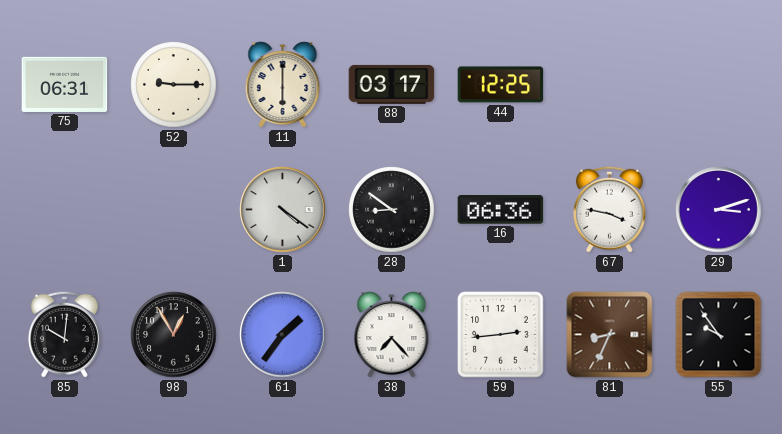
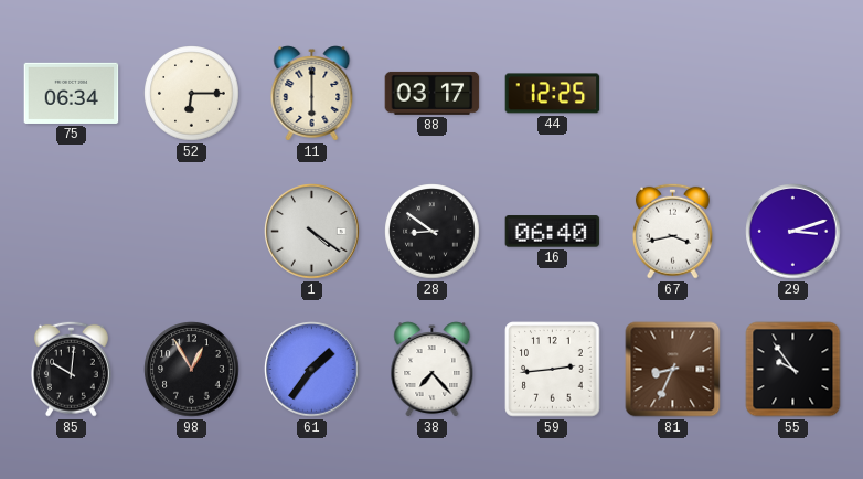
75: 06:31 -> 06:34 (72, 93)
52: 9:15 -> 6:15 (192, 94)
16: 06:36 -> 06:40 (553, 232)
67: 3:47 -> 3:43 (672, 231)
